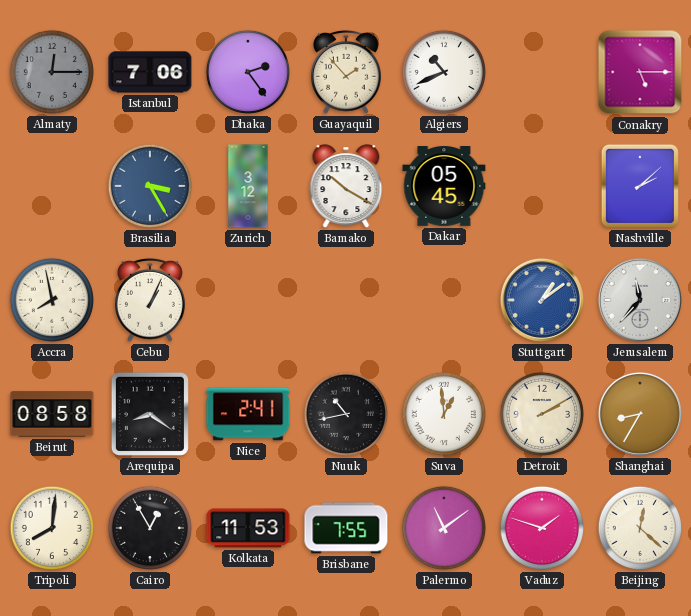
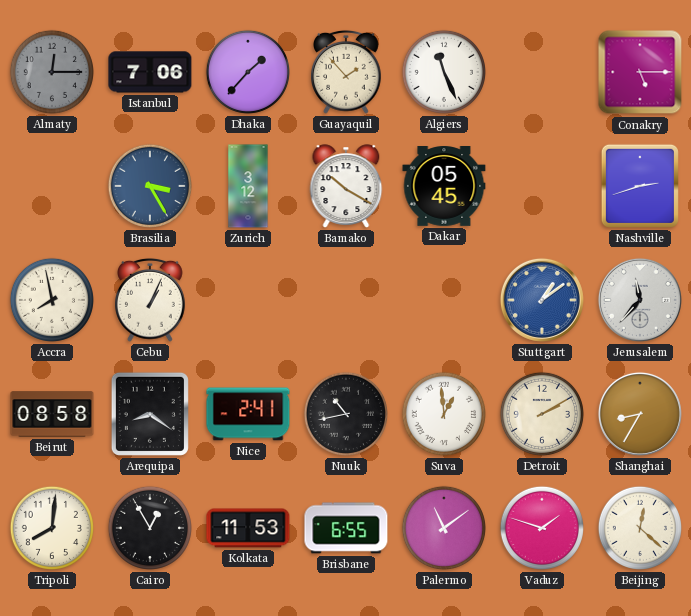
Dhaka: 2:24 -> 1:37 (248, 72)
Algiers: 10:41 -> 11:26 (444, 72)
Nashville: 2:08 -> 2:42 (640, 186)
Brisbane: 7:55 -> 6:55 (346, 528)
